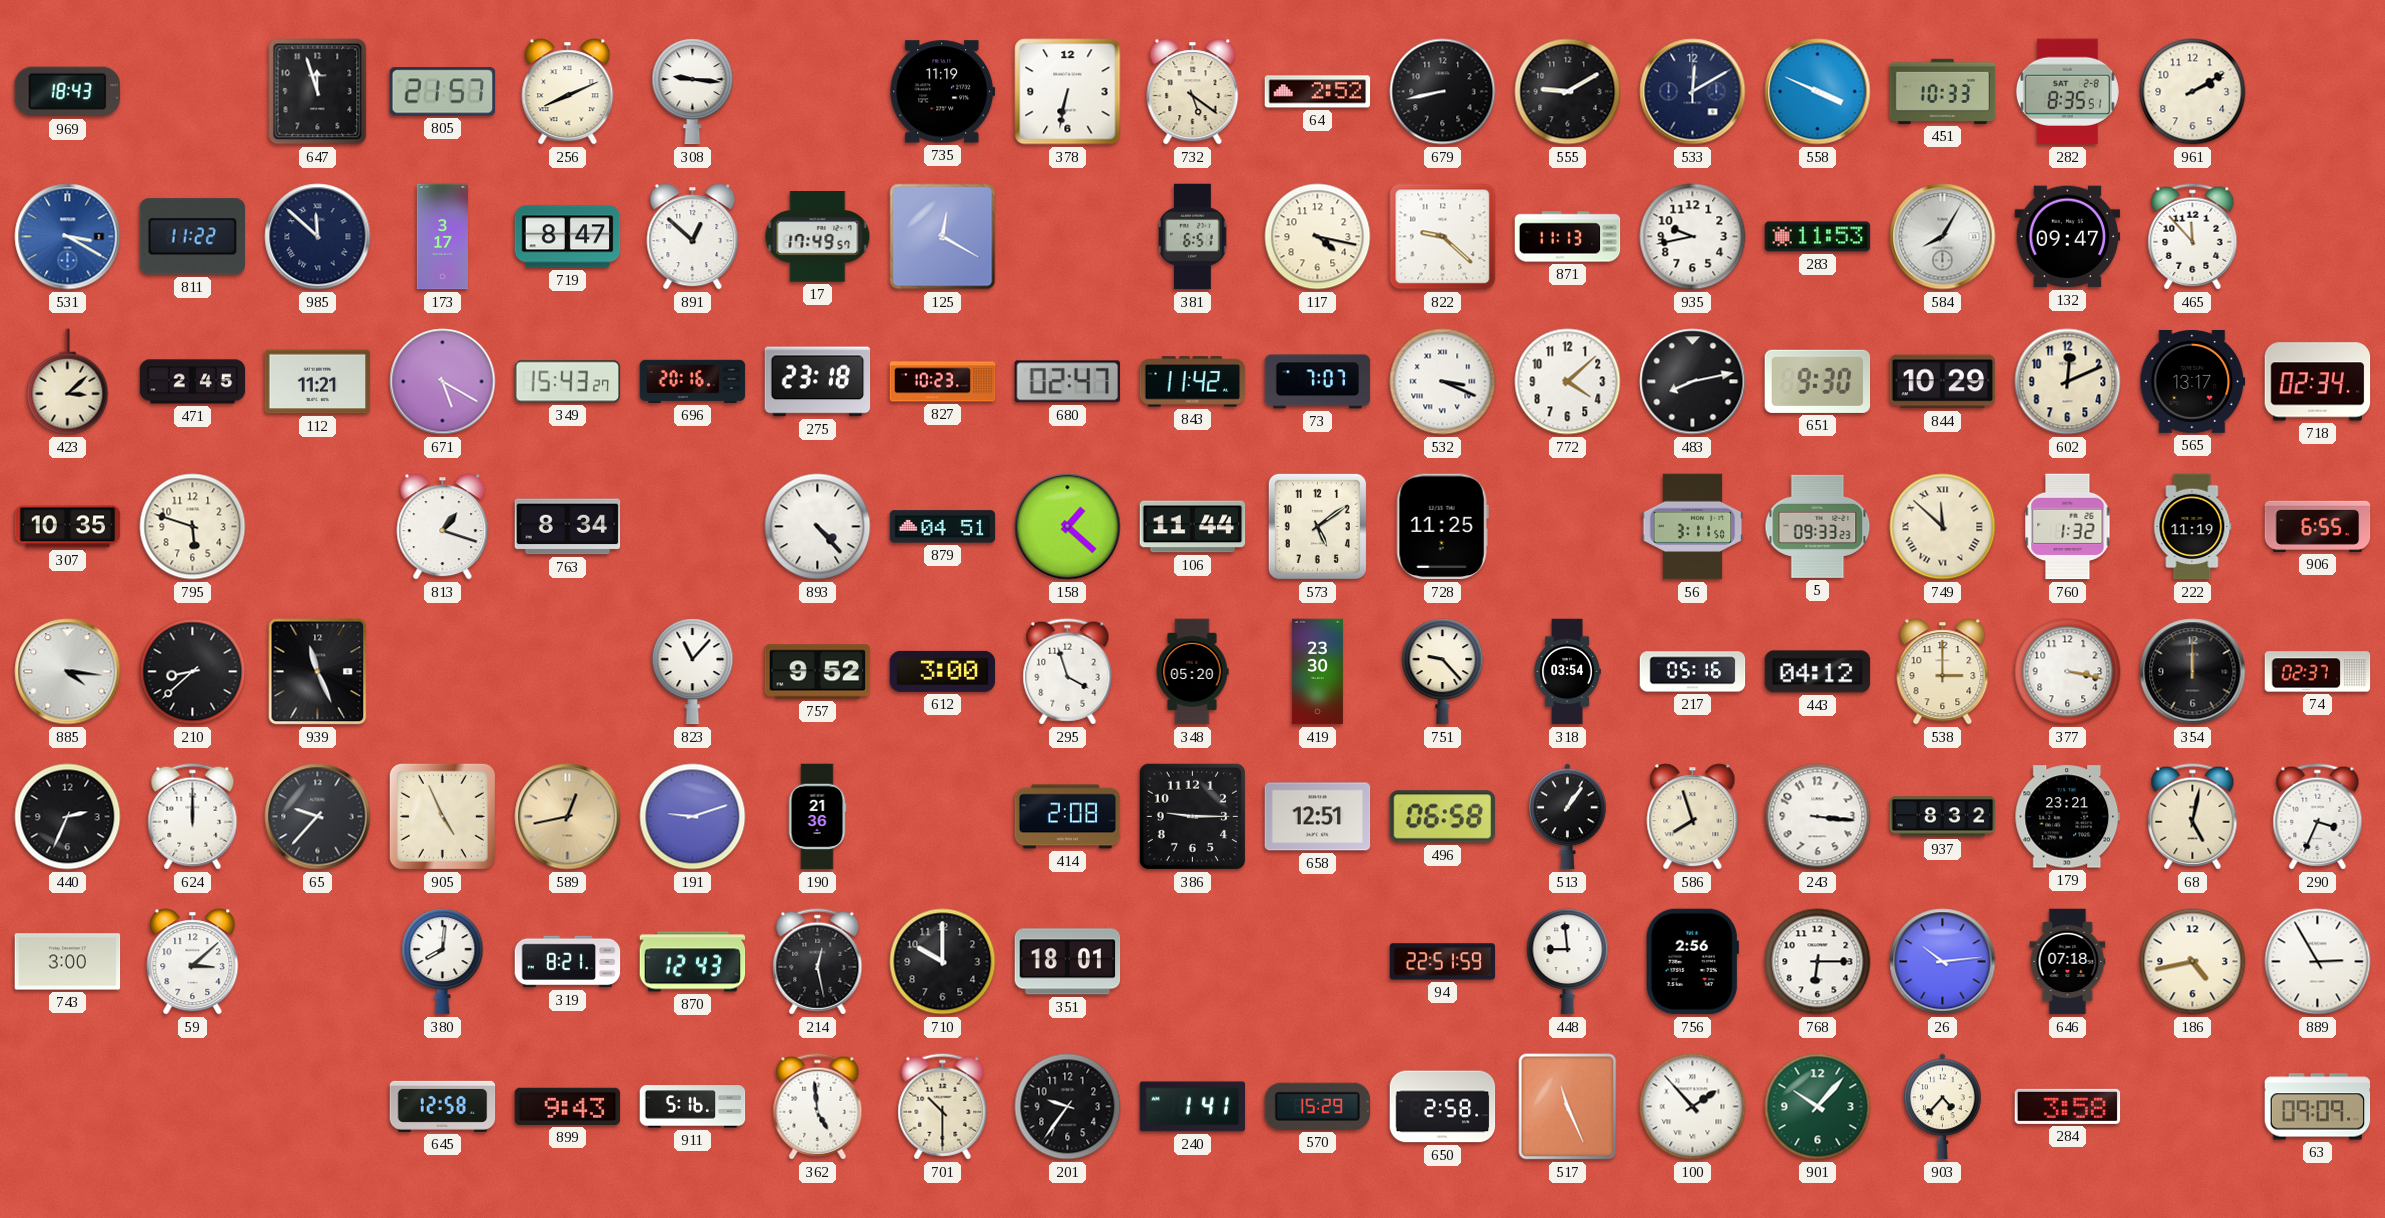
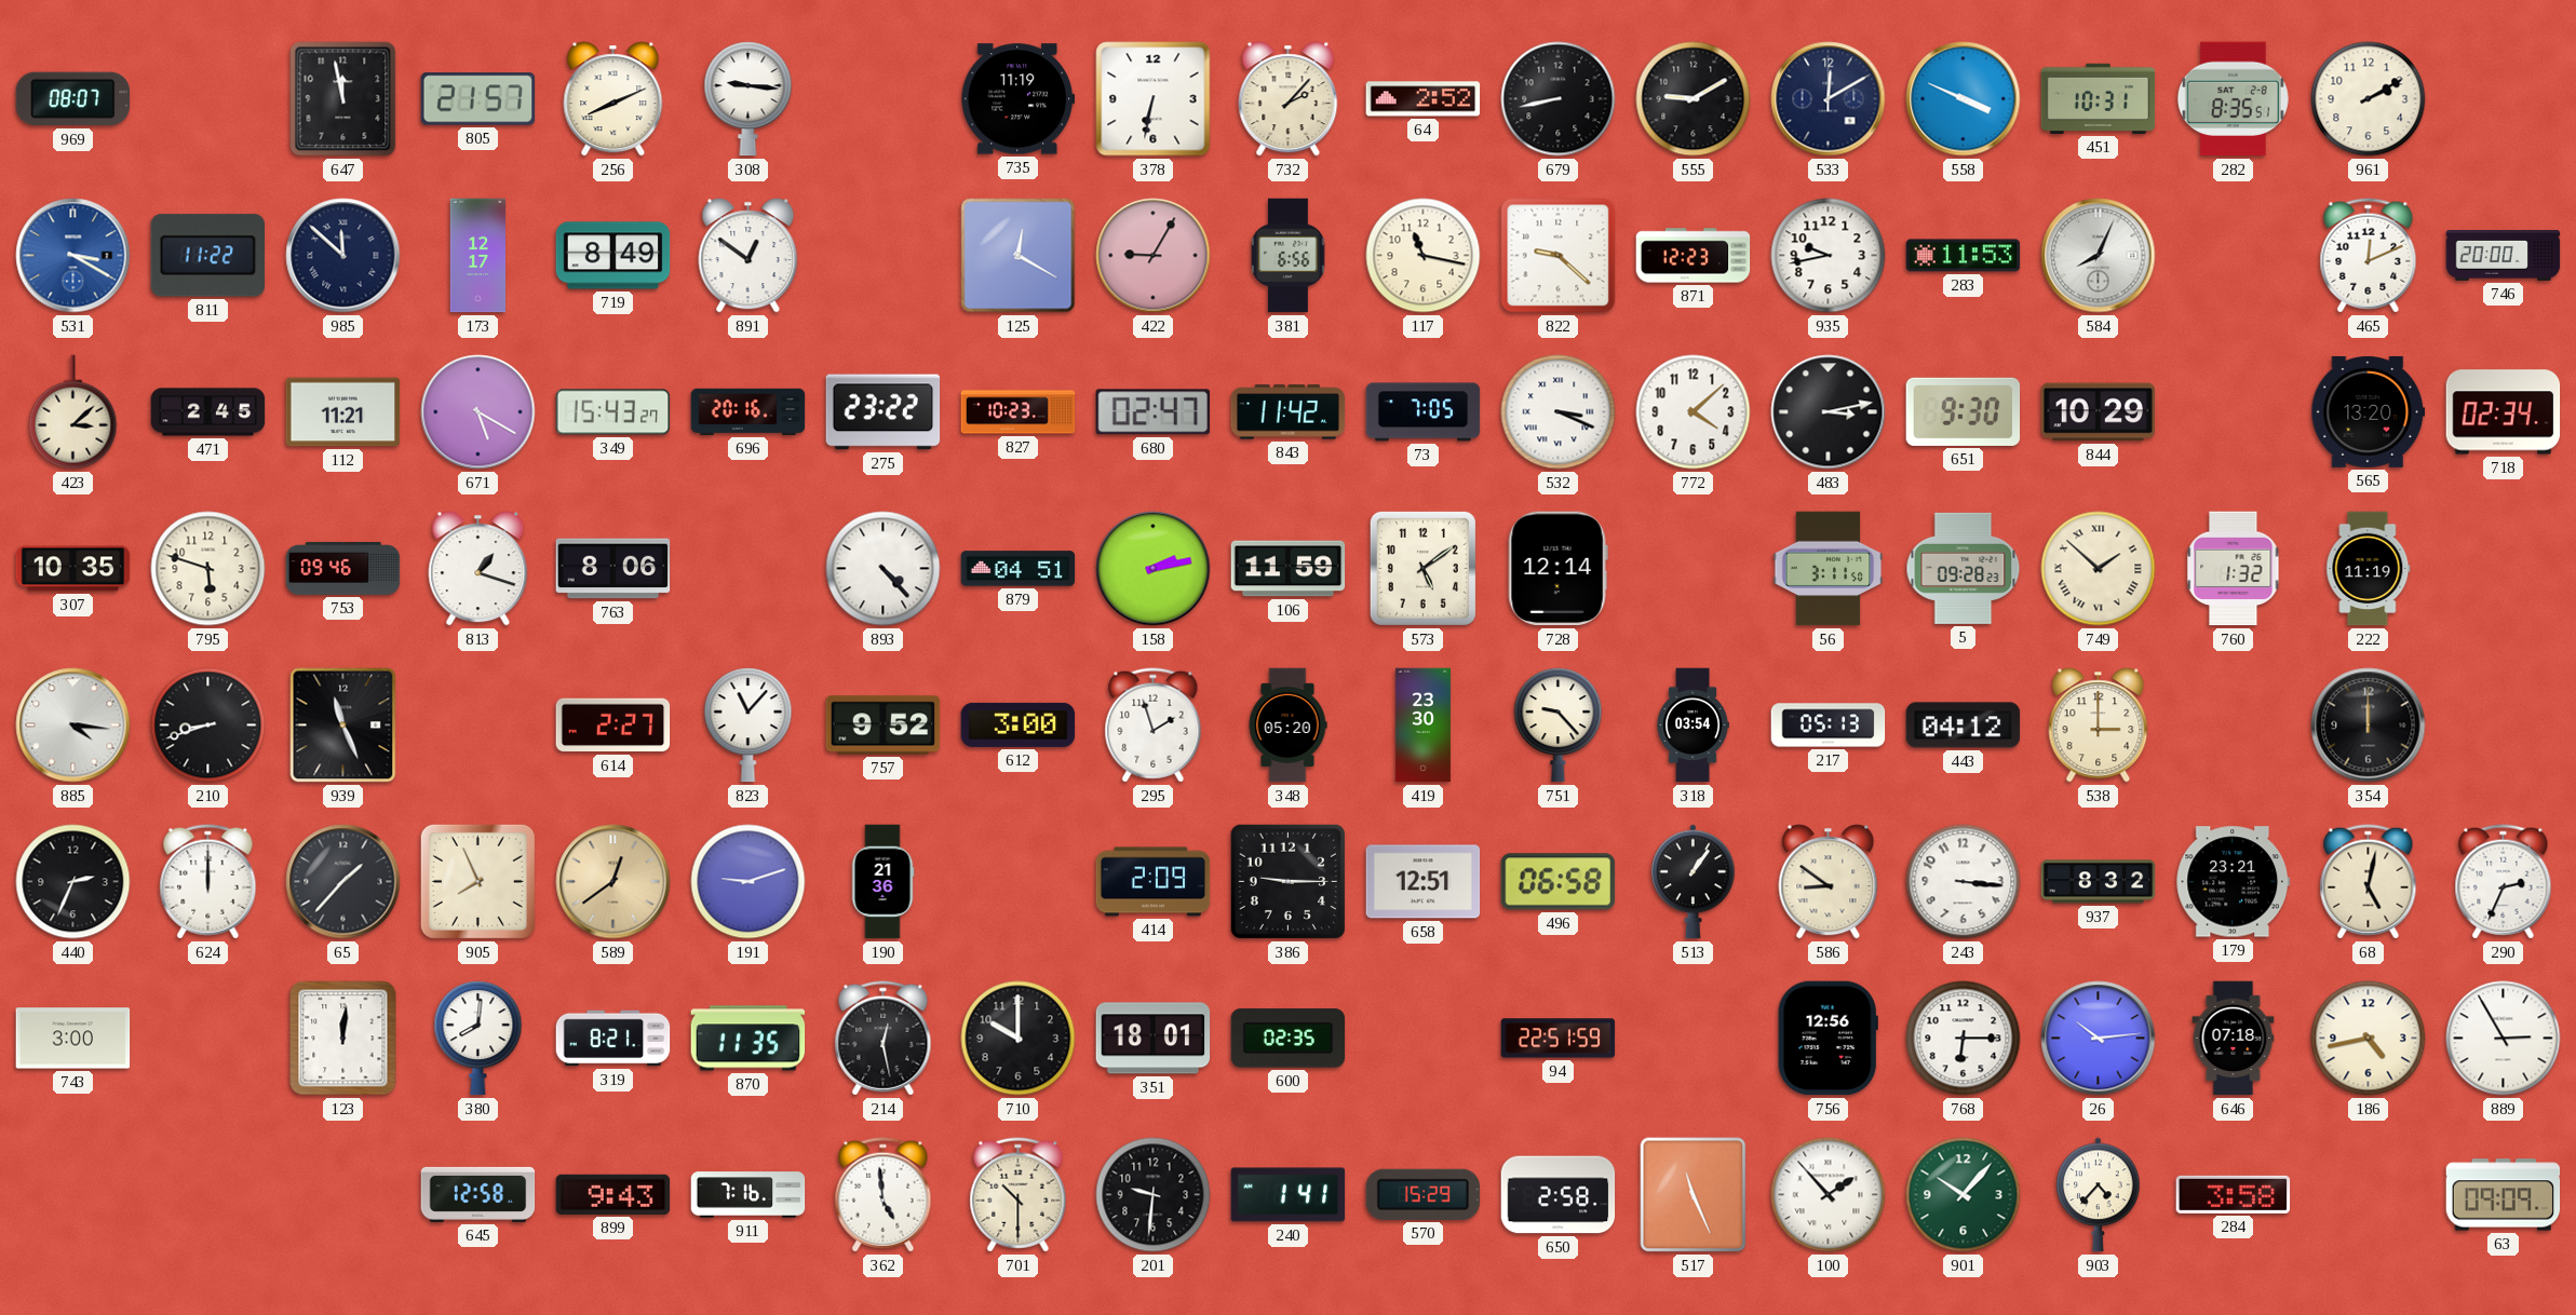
969: 18:43 -> 08:07 (73, 99)
647: 11:57 -> 11:58 (343, 99)
732: 5:21 -> 2:07 (1289, 99)
451: 10:33 -> 10:31 (2099, 98)
173: 3:17 -> 12:17 (477, 256)
719: 8:47 -> 8:49 (613, 256)
891: 12:52 -> 12:51 (748, 256)
17: 17:49 -> none (818, 237)
422: none -> 9:05 (1154, 256)
381: 6:51 -> 6:56 (1289, 256)
117: 4:17 -> 11:17 (1424, 256)
871: 11:13 -> 12:23 (1694, 256)
584: 8:05 -> 8:04 (2099, 256)
132: 09:47 -> none (2068, 237)
465: 11:53 -> 12:11 (2369, 256)
746: none -> 20:00 (2504, 256)
275: 23:18 -> 23:22 (884, 412)
73: 7:07 -> 7:05 (1424, 412)
483: 8:13 -> 3:13 (1829, 412)
602: 12:11 -> none (2068, 382)
565: 13:17 -> 13:20 (2369, 411)
753: none -> 09:46 (343, 568)
763: 8:34 -> 8:06 (613, 569)
158: 1:22 -> 2:13 (1154, 569)
106: 11:44 -> 11:59 (1289, 569)
728: 11:25 -> 12:14 (1557, 569)
5: 09:33 -> 09:28 (1964, 568)
749: 11:52 -> 1:52 (2099, 569)
906: 6:55 -> none (2318, 526)
210: 8:38 -> 8:42 (208, 726)
614: none -> 2:27 (613, 726)
295: 3:57 -> 1:57 (1154, 726)
217: 05:16 -> 05:13 (1829, 726)
377: 3:17 -> none (2068, 672)
74: 02:37 -> none (2318, 672)
65: 9:37 -> 1:37 (343, 882)
905: 4:56 -> 7:56 (477, 881)
589: 12:43 -> 12:39 (613, 882)
414: 2:08 -> 2:09 (1154, 882)
586: 7:57 -> 8:51 (1829, 882)
290: 3:34 -> 2:34 (2504, 882)
59: 3:08 -> none (193, 962)
123: none -> 12:01 (343, 1039)
870: 12:43 -> 11:35 (748, 1039)
600: none -> 02:35 (1289, 1039)
448: 8:59 -> none (1568, 962)
756: 2:56 -> 12:56 (1828, 1039)
911: 5:16 -> 7:16 (748, 1195)
201: 9:36 -> 9:31 (1154, 1195)
